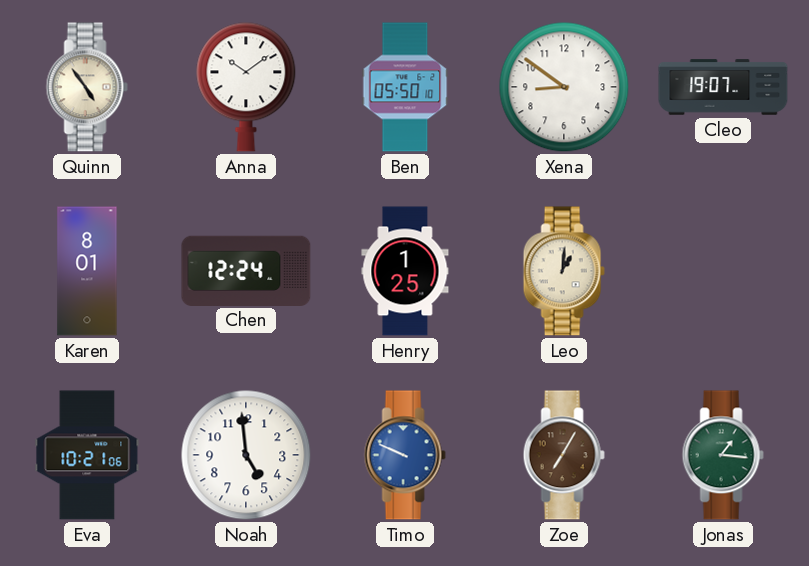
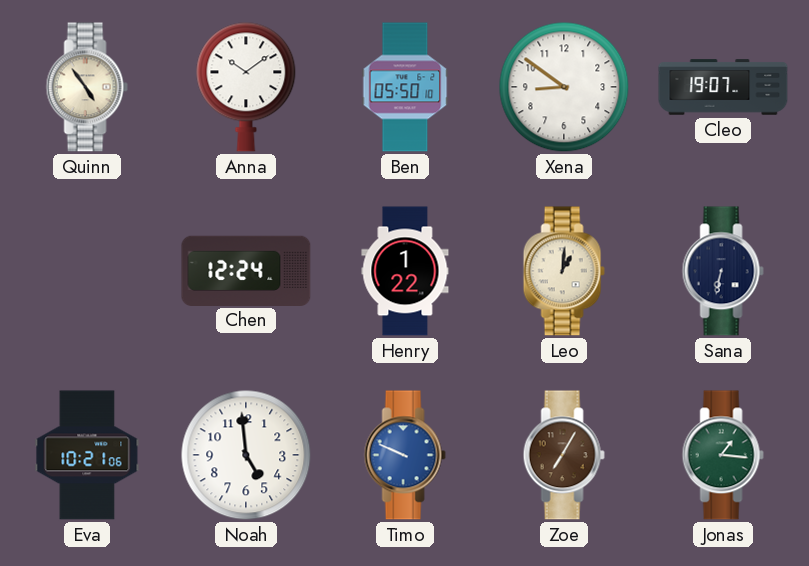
Karen: 8:01 -> none (87, 271)
Henry: 1:25 -> 1:22 (405, 271)
Sana: none -> 6:32 (723, 271)
